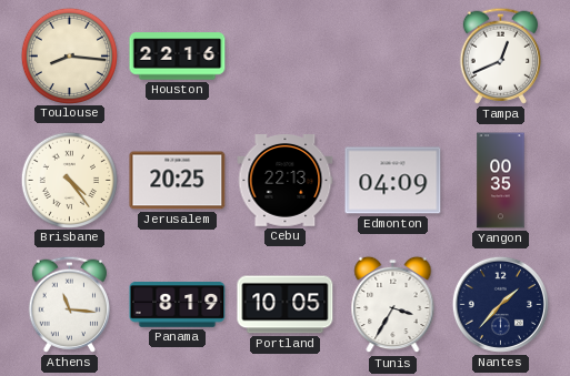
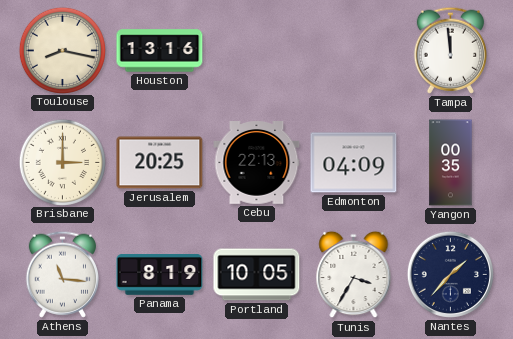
Toulouse: 8:16 -> 8:17 (62, 50)
Houston: 22:16 -> 13:16 (160, 51)
Tampa: 12:41 -> 11:59 (450, 50)
Brisbane: 4:24 -> 3:00 (62, 162)
